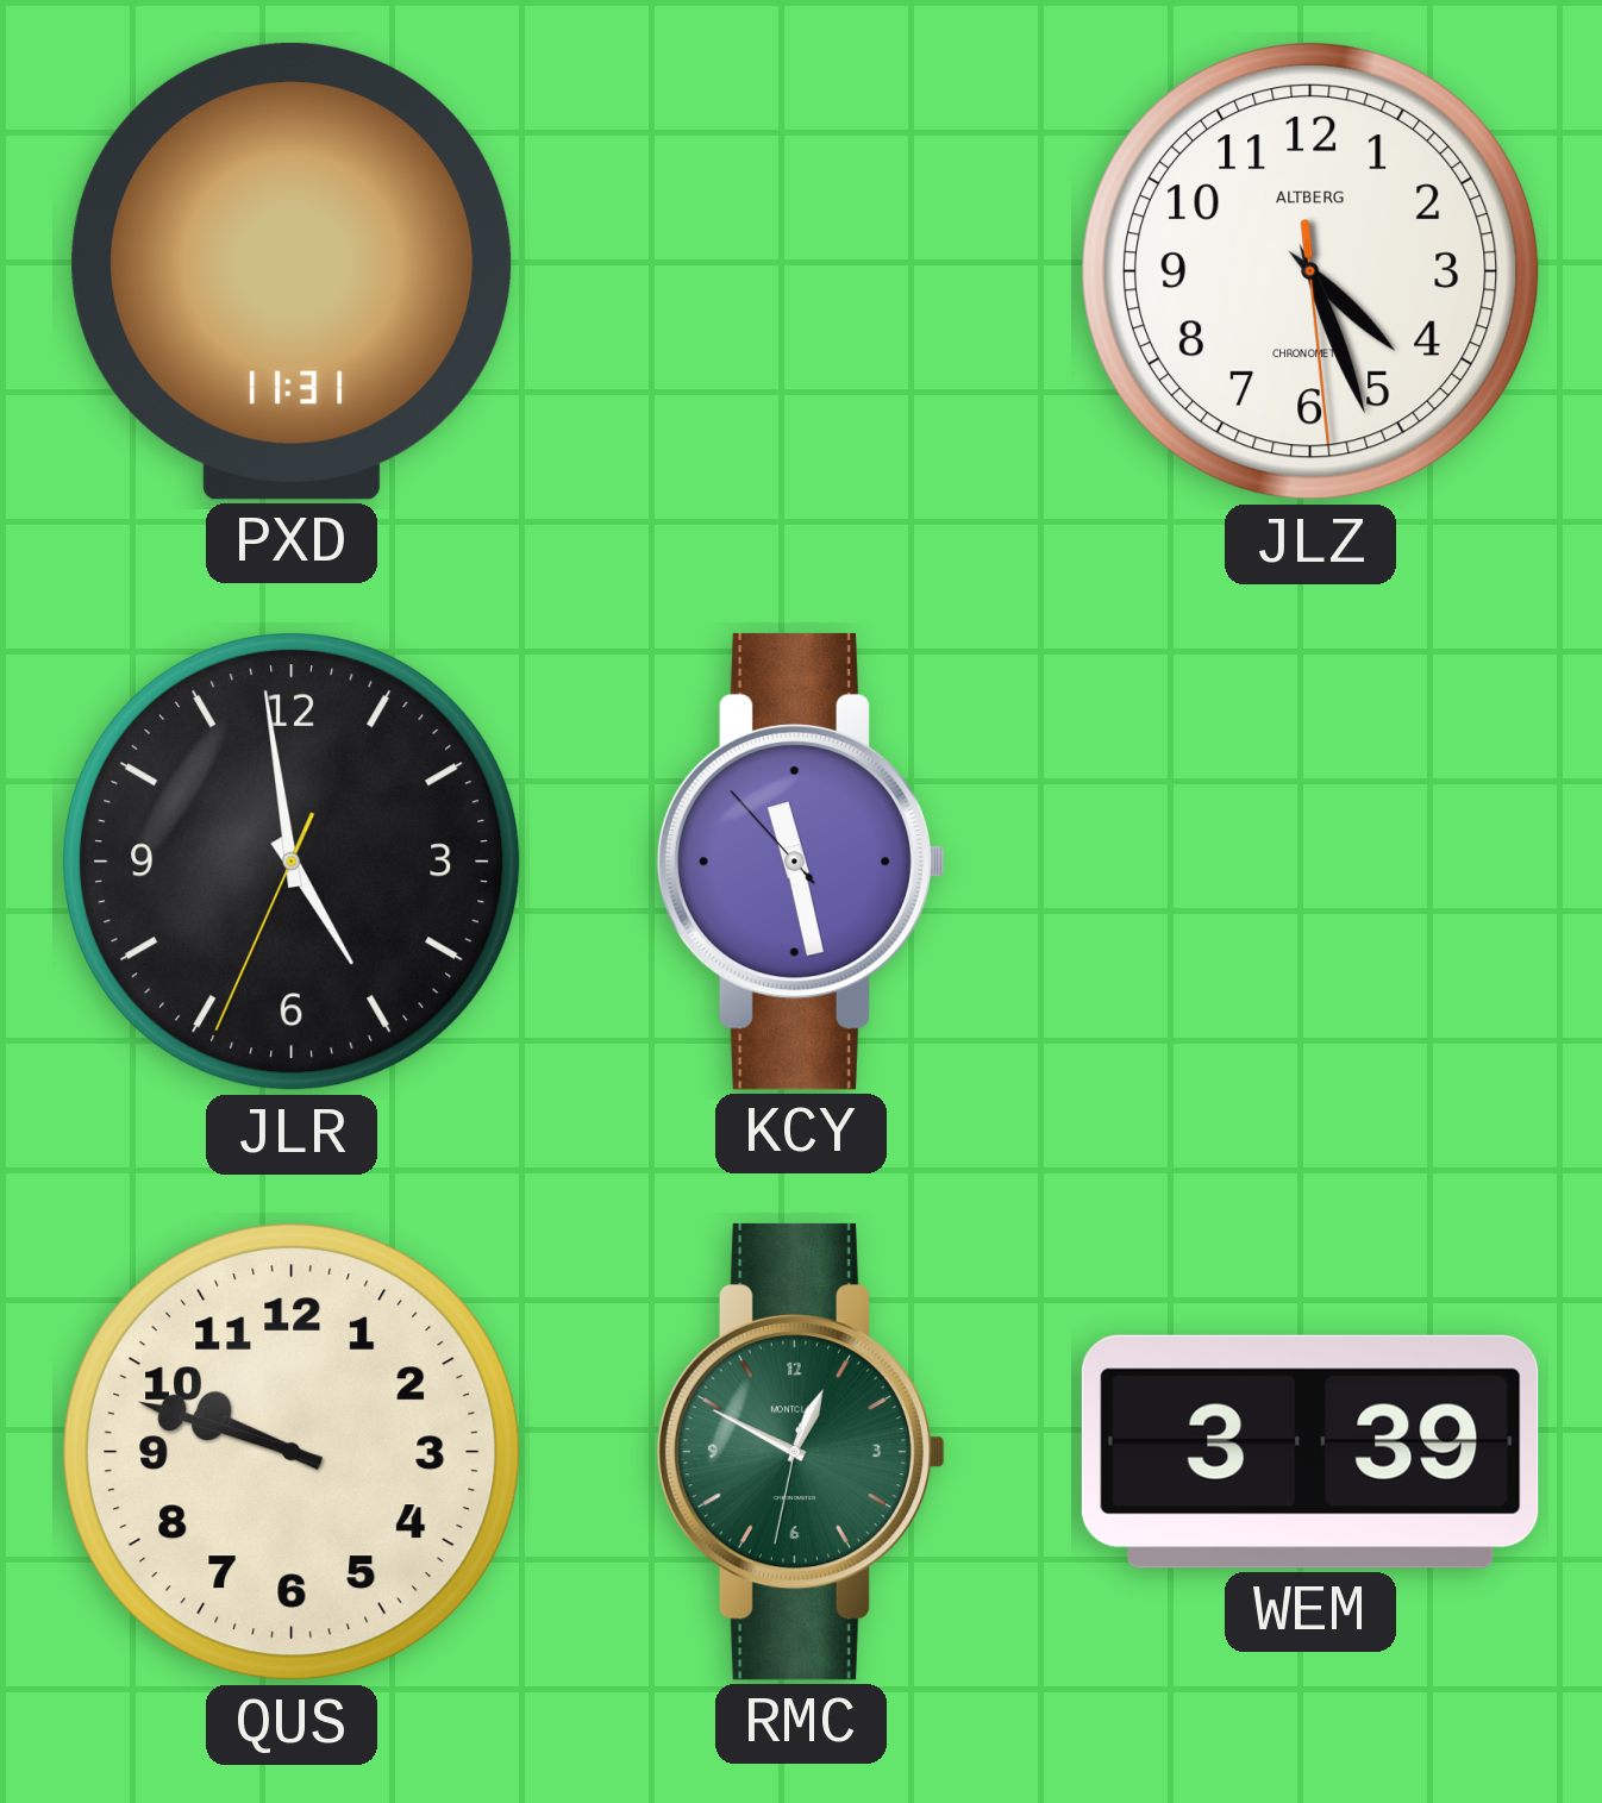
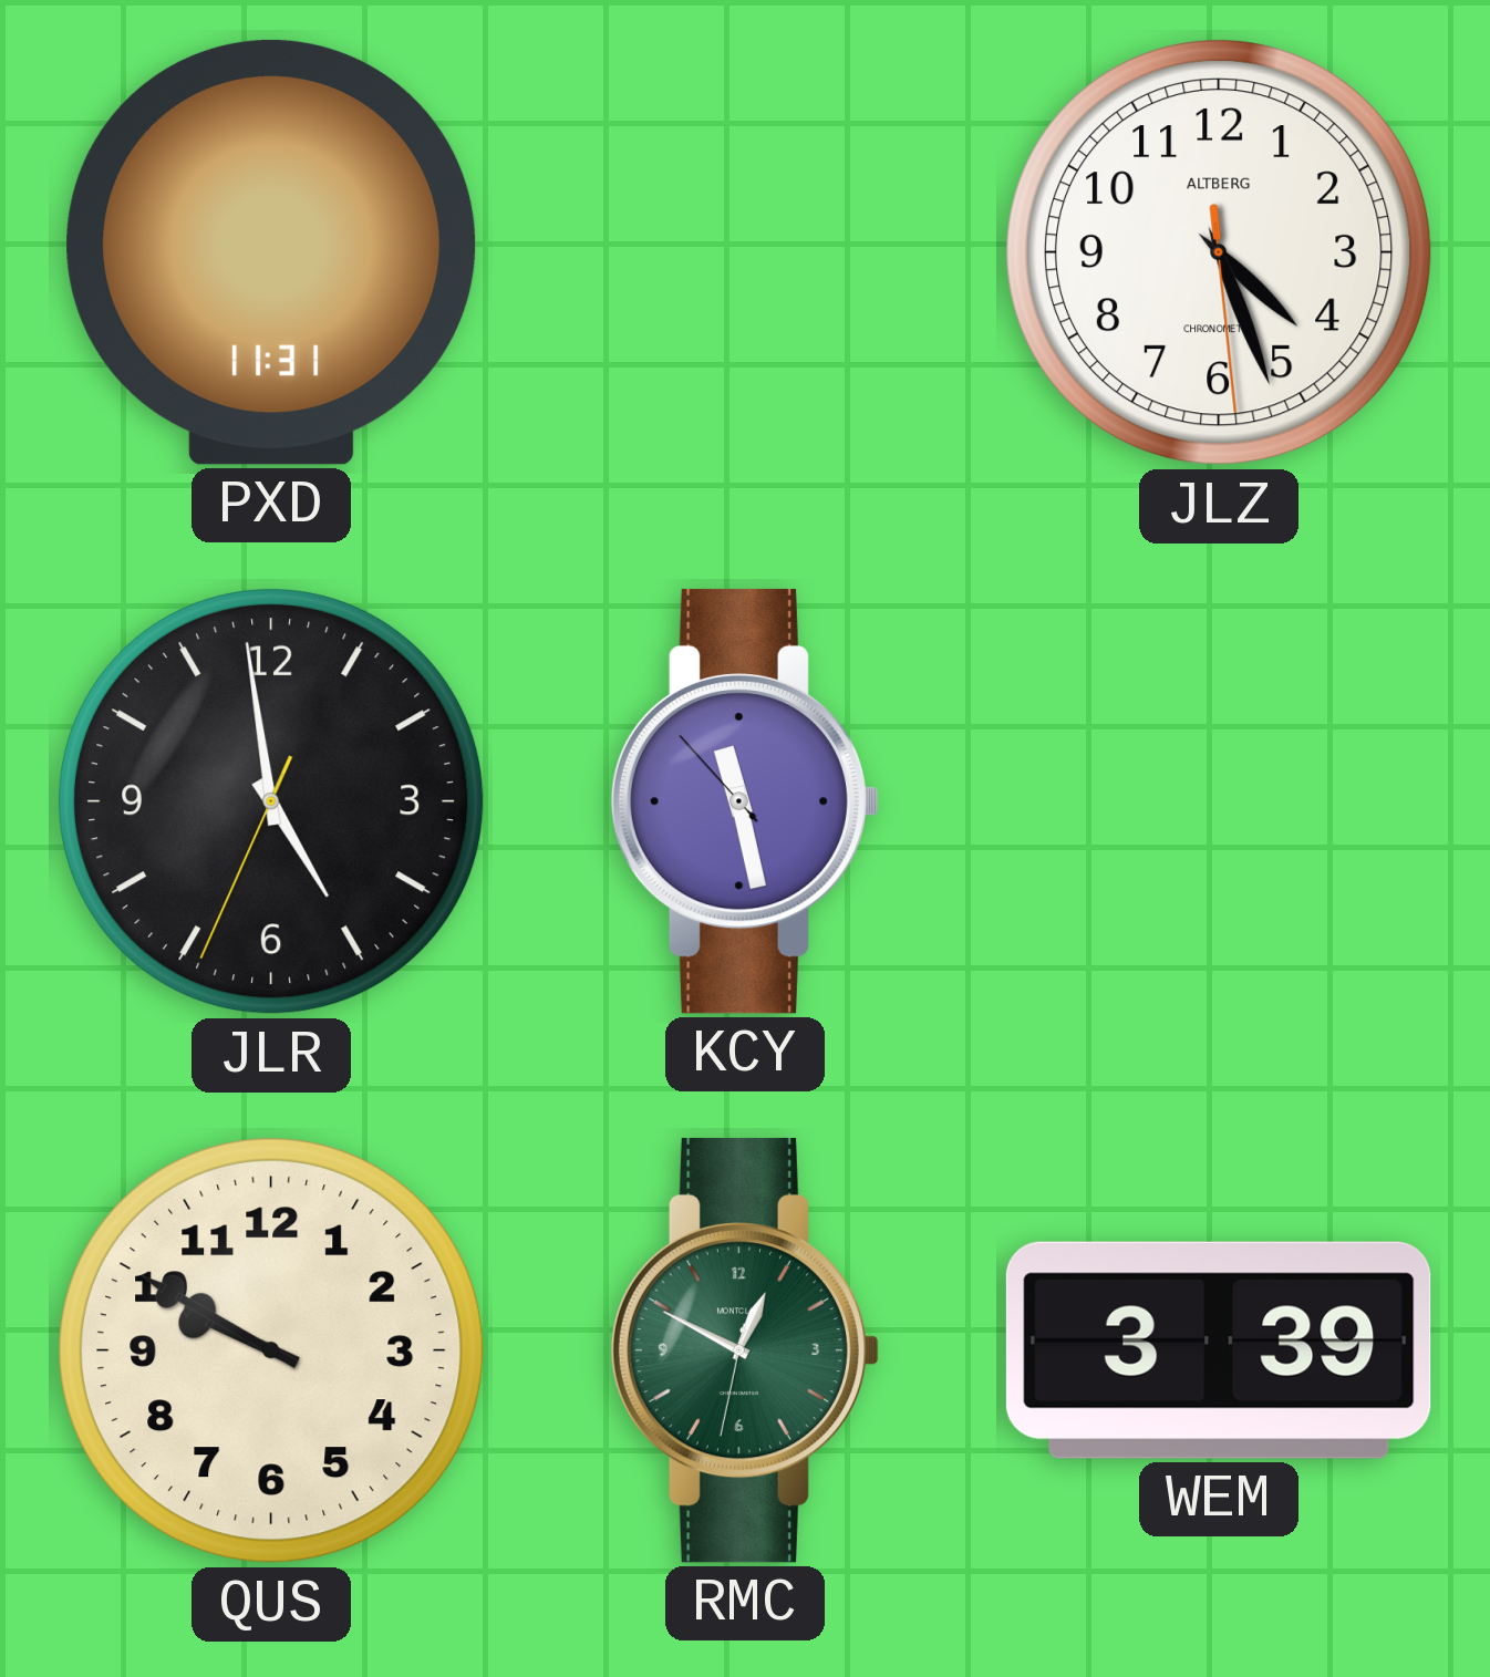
QUS: 9:48 -> 9:50 (272, 1352)
